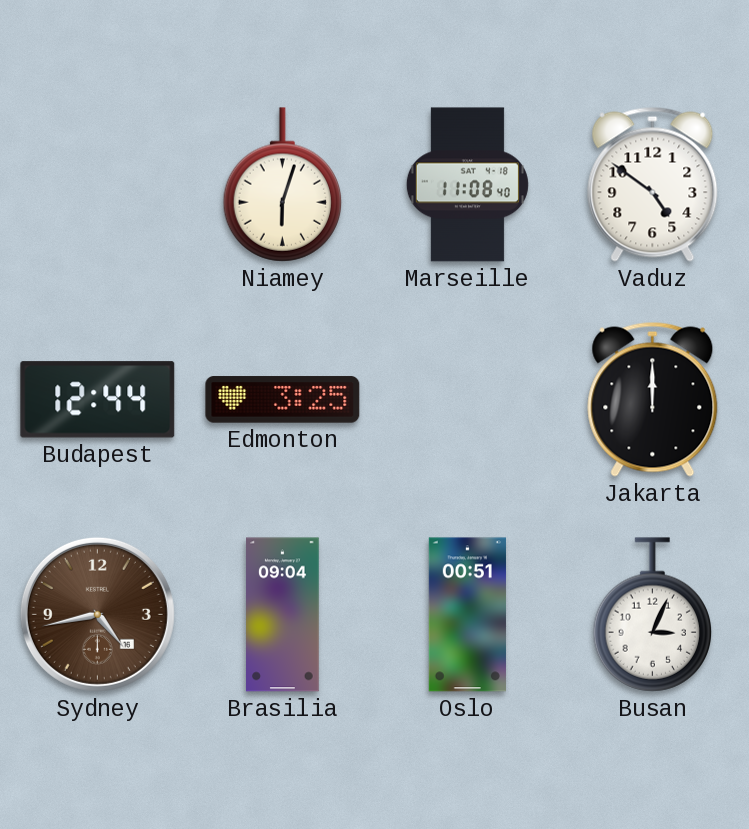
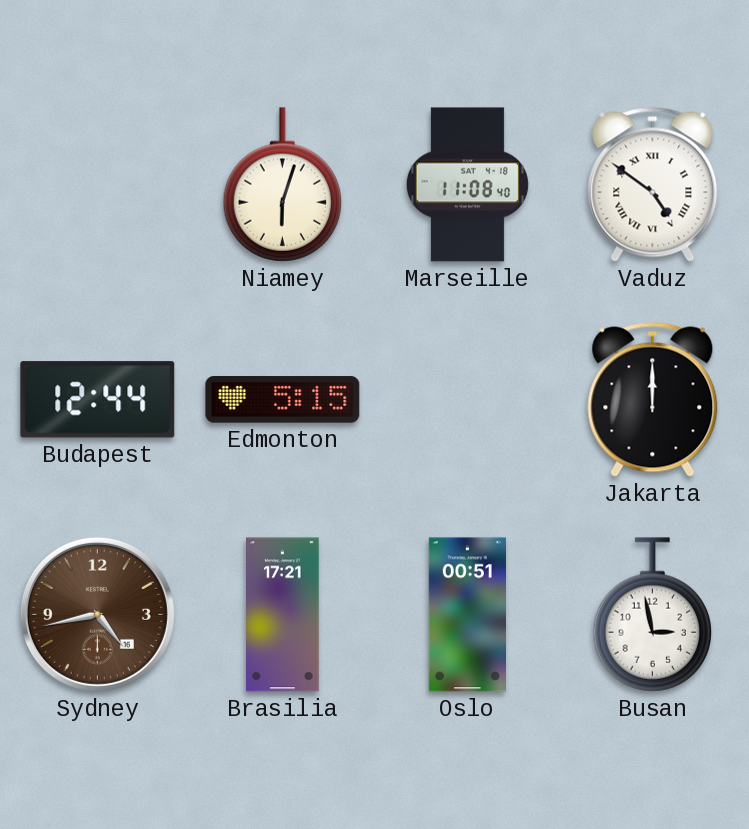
Vaduz numerals: Arabic -> Roman (653, 184)
Edmonton: 3:25 -> 5:15 (283, 400)
Brasilia: 09:04 -> 17:21 (283, 615)
Busan: 3:04 -> 2:58 (652, 615)
